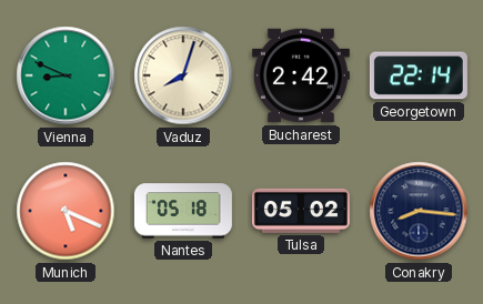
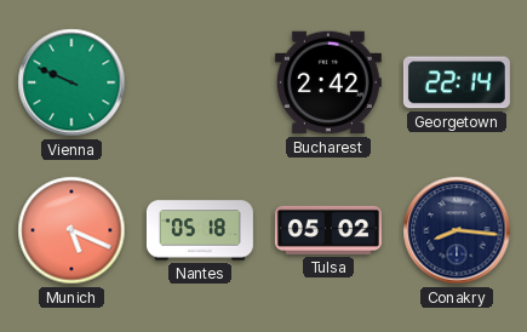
Vienna: 8:49 -> 9:49 (71, 82)
Vaduz: 8:03 -> none (183, 75)
